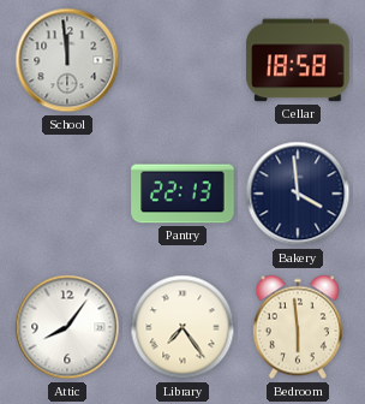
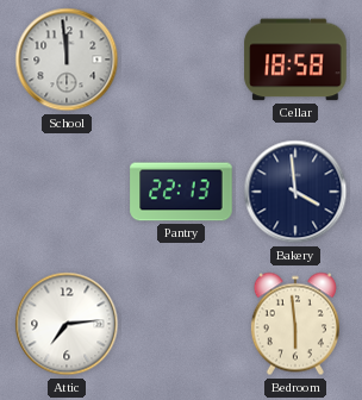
Attic: 8:06 -> 7:14 (67, 324)
Library: 7:24 -> none (182, 327)
